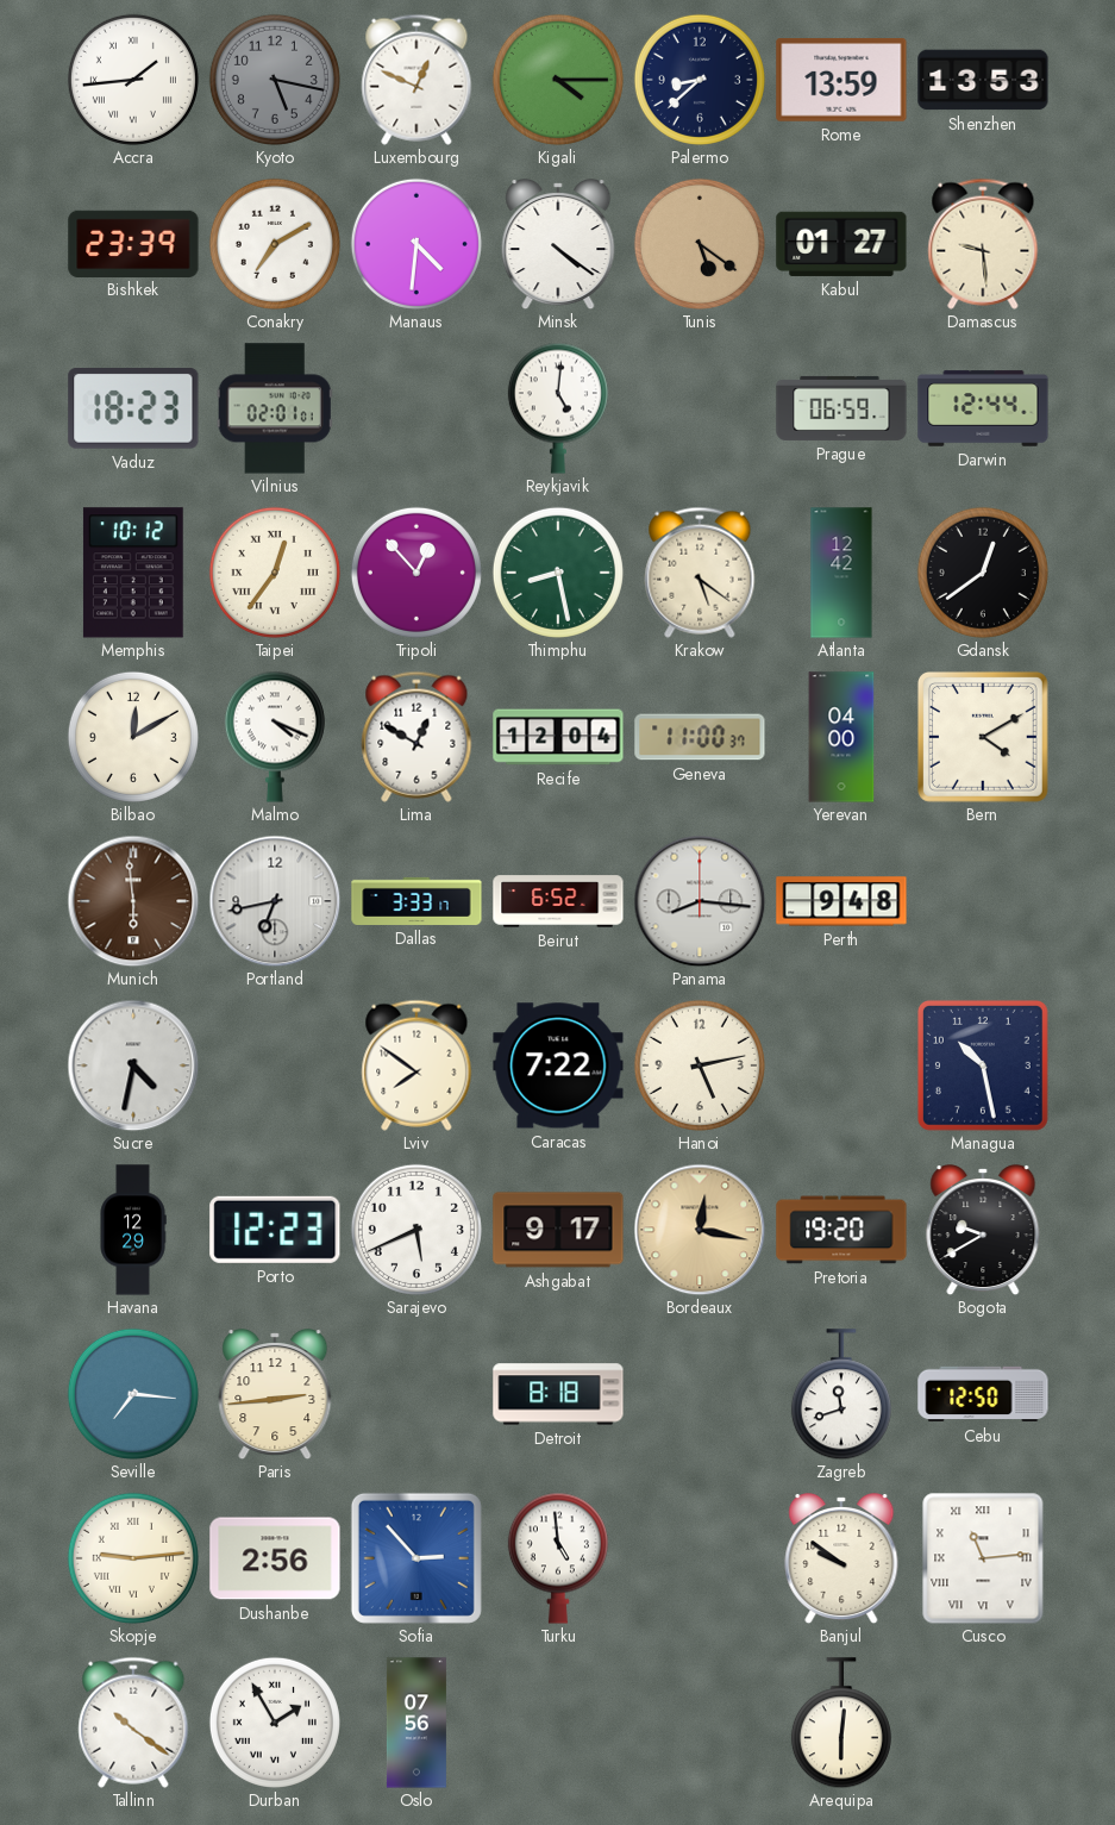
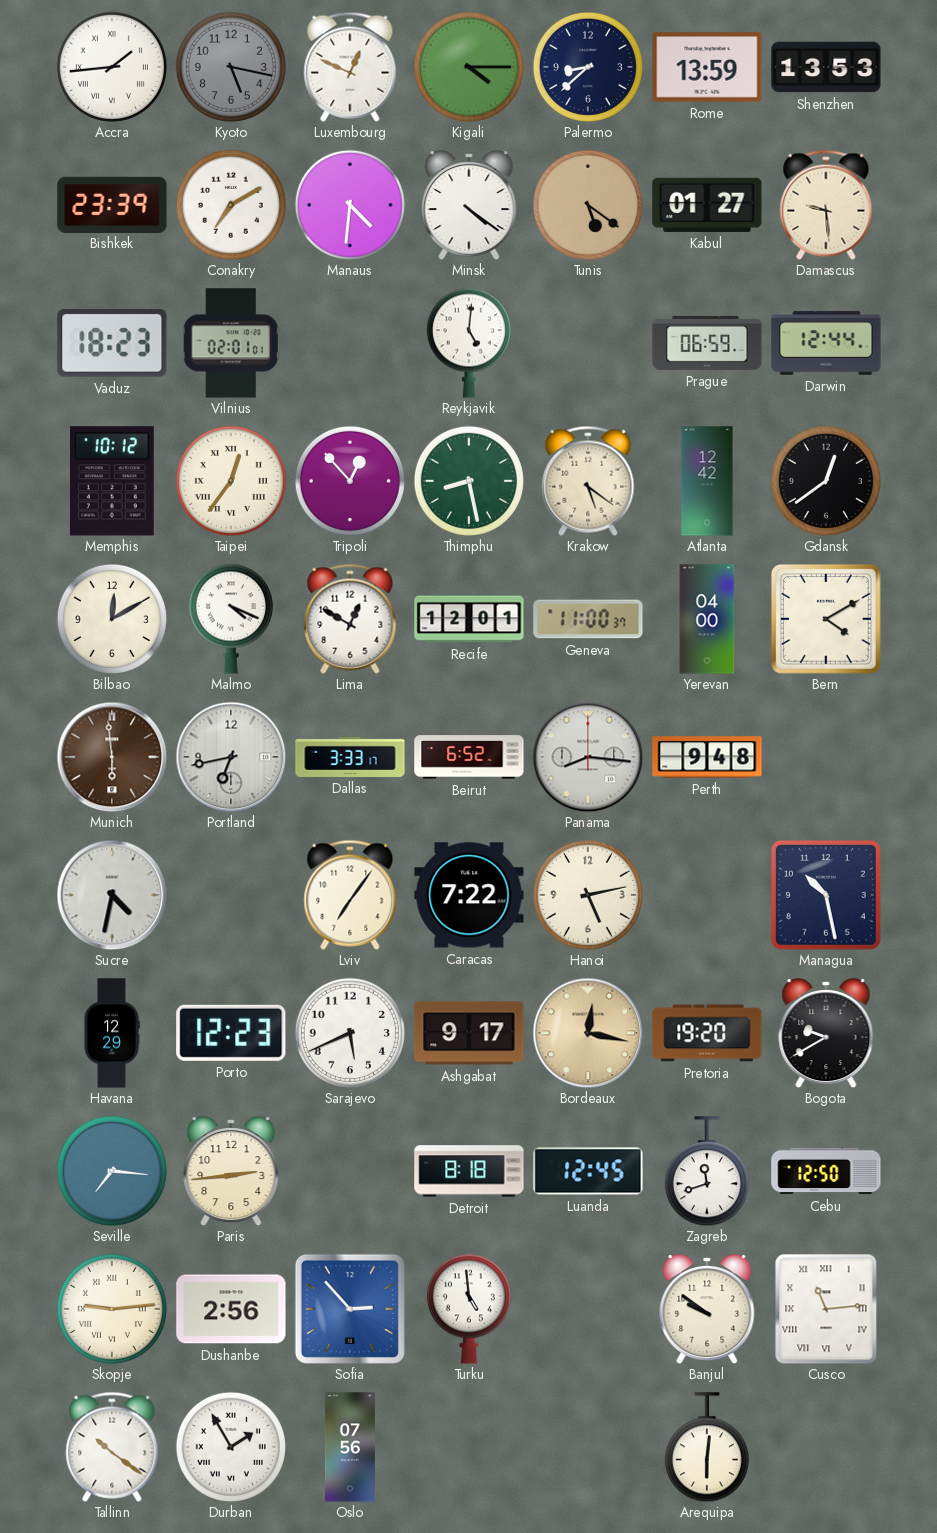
Recife: 12:04 -> 12:01 (469, 619)
Lviv: 7:51 -> 7:06 (350, 895)
Luanda: none -> 12:45 (588, 1171)
